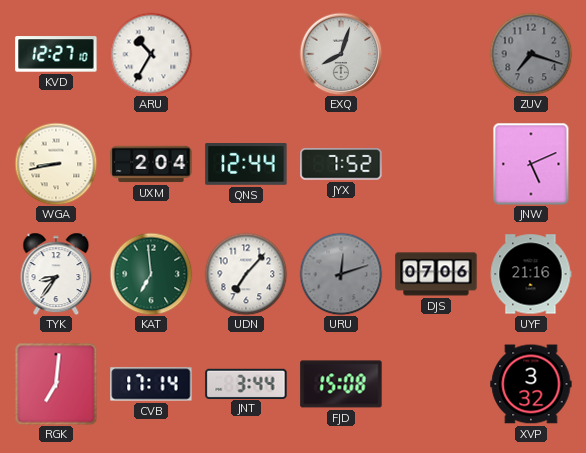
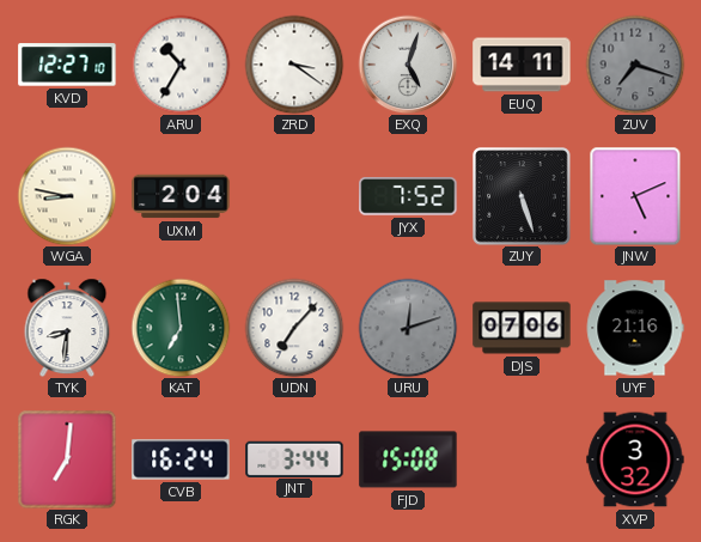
ZRD: none -> 3:21 (294, 65)
EXQ: 8:03 -> 5:03 (408, 65)
EUQ: none -> 14:11 (522, 65)
WGA: 8:43 -> 8:47 (67, 196)
QNS: 12:44 -> none (246, 165)
ZUY: none -> 5:27 (522, 196)
TYK: 8:36 -> 8:31 (67, 328)
CVB: 17:14 -> 16:24 (181, 459)
